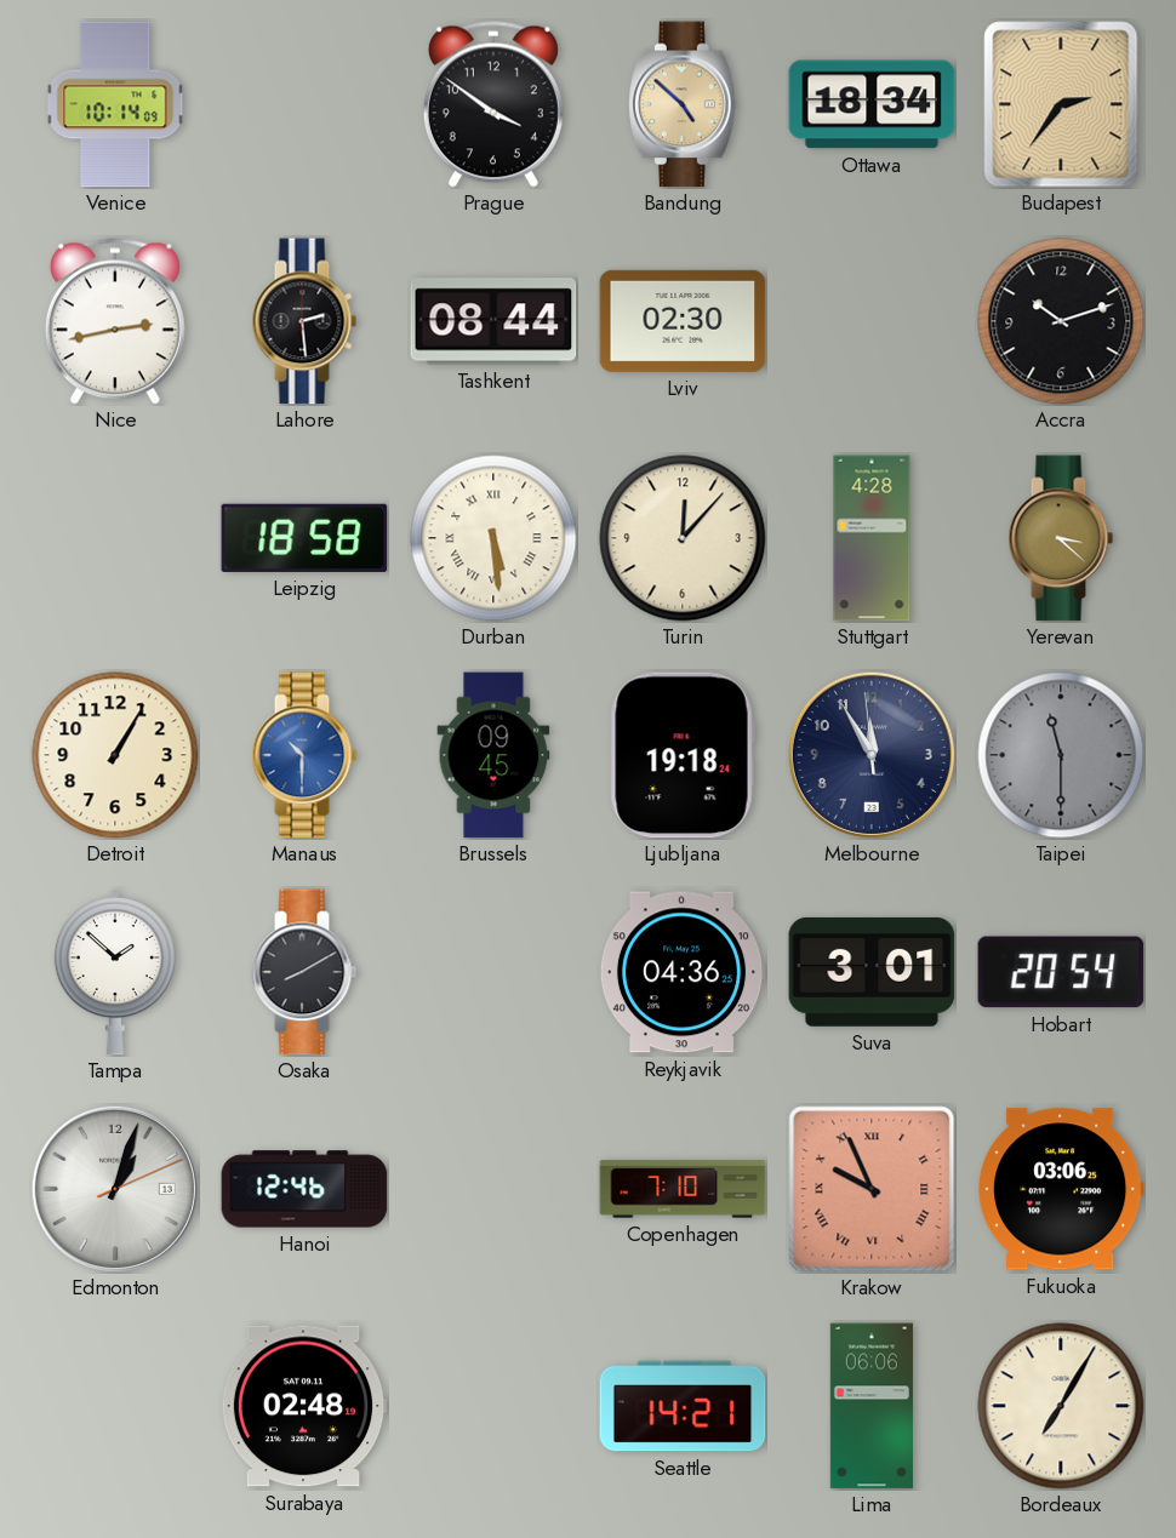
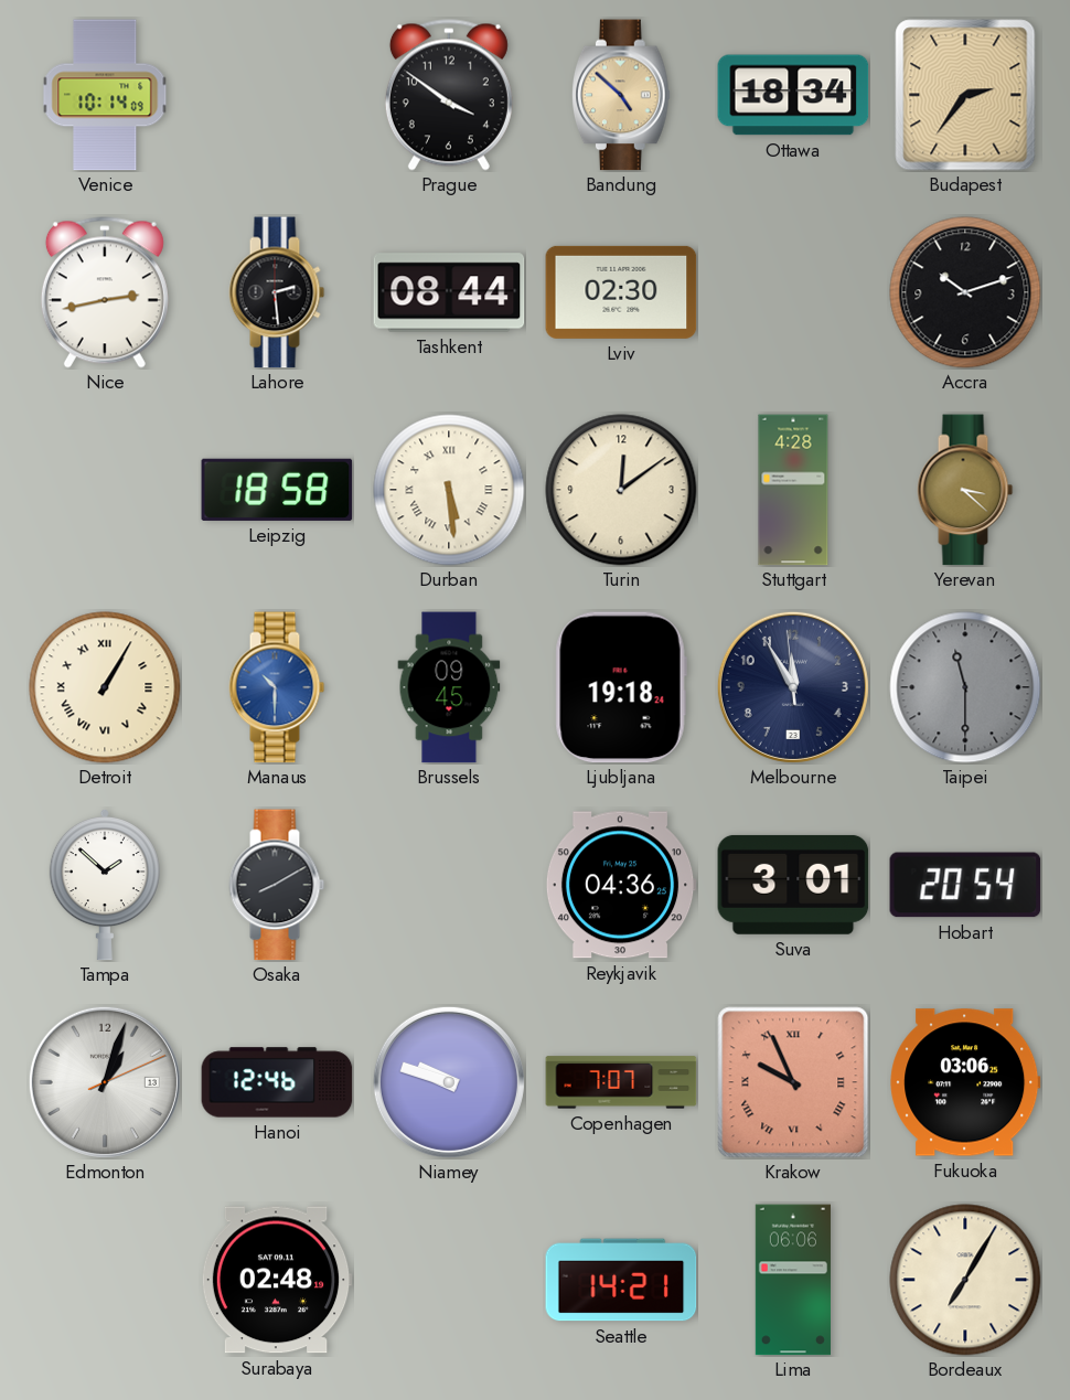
Turin: 12:07 -> 12:09 (621, 490)
Detroit numerals: Arabic -> Roman (105, 687)
Niamey: none -> 9:48 (449, 1082)
Copenhagen: 7:10 -> 7:07 (621, 1082)
